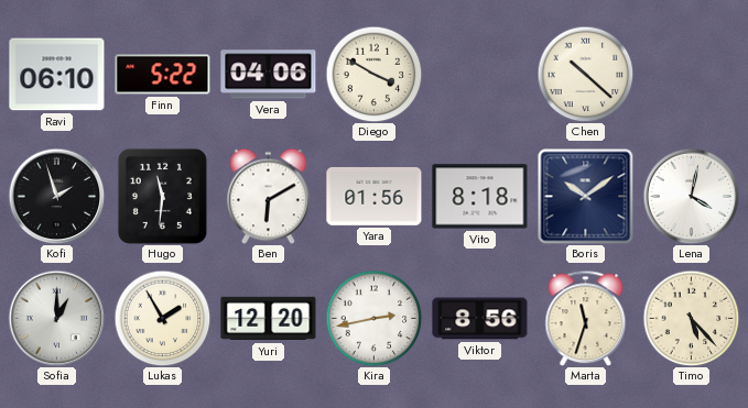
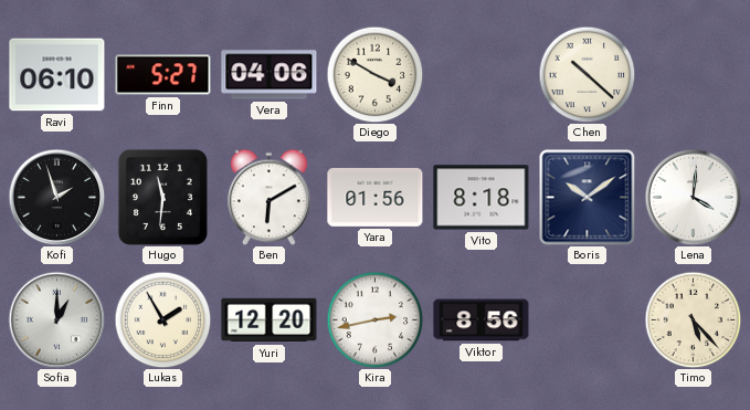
Finn: 5:22 -> 5:27 (163, 75)
Lena: 4:02 -> 4:01 (693, 197)
Marta: 11:33 -> none (586, 318)
